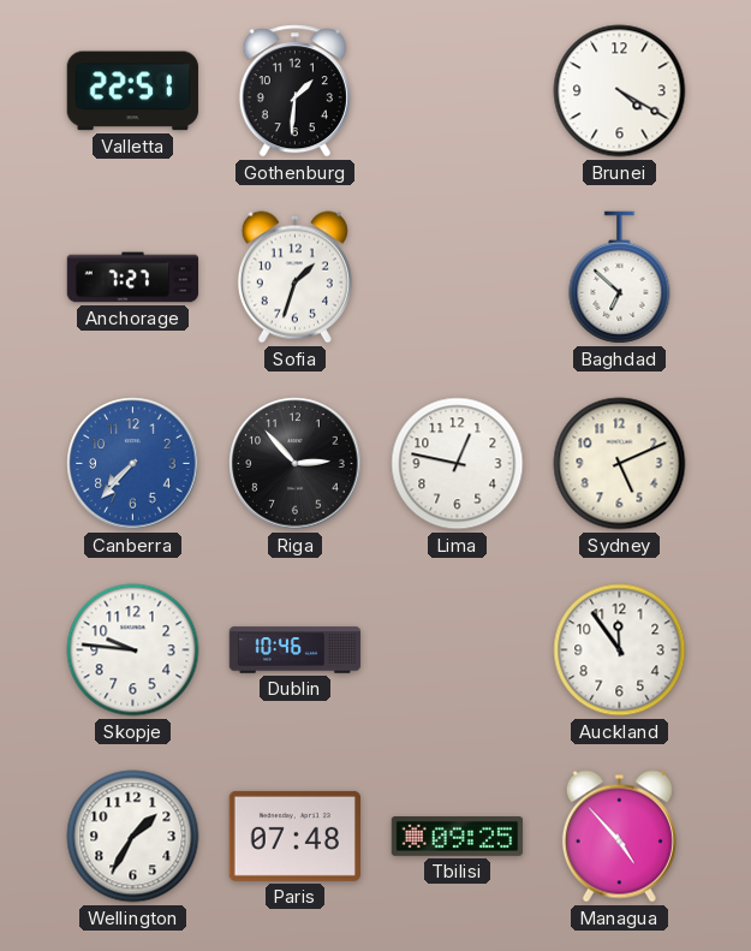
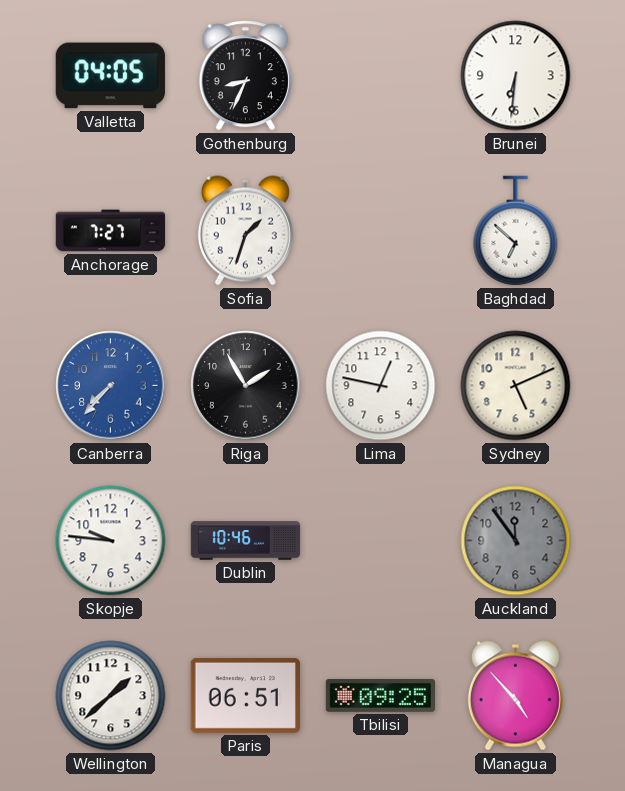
Valletta: 22:51 -> 04:05 (110, 76)
Gothenburg: 1:31 -> 8:34 (245, 76)
Brunei: 4:20 -> 6:31 (516, 76)
Riga: 2:53 -> 1:55 (246, 386)
Auckland dial: white -> grey (516, 541)
Wellington: 1:35 -> 1:38 (111, 696)
Paris: 07:48 -> 06:51 (245, 695)
